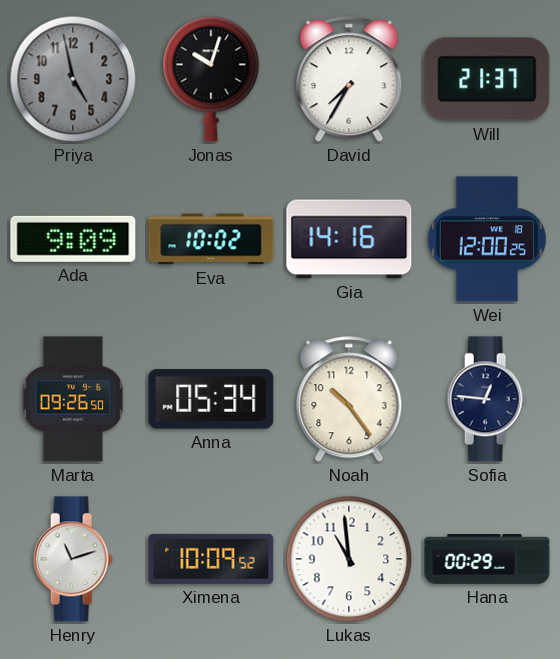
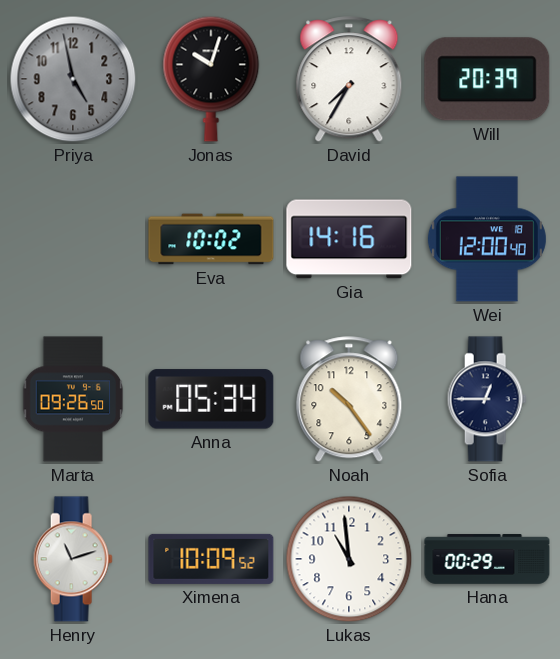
Will: 21:37 -> 20:39 (487, 79)
Ada: 9:09 -> none (73, 239)
Wei: 12:00:25 -> 12:00:40 (487, 239)
Sofia: 12:46 -> 12:45 (487, 399)
